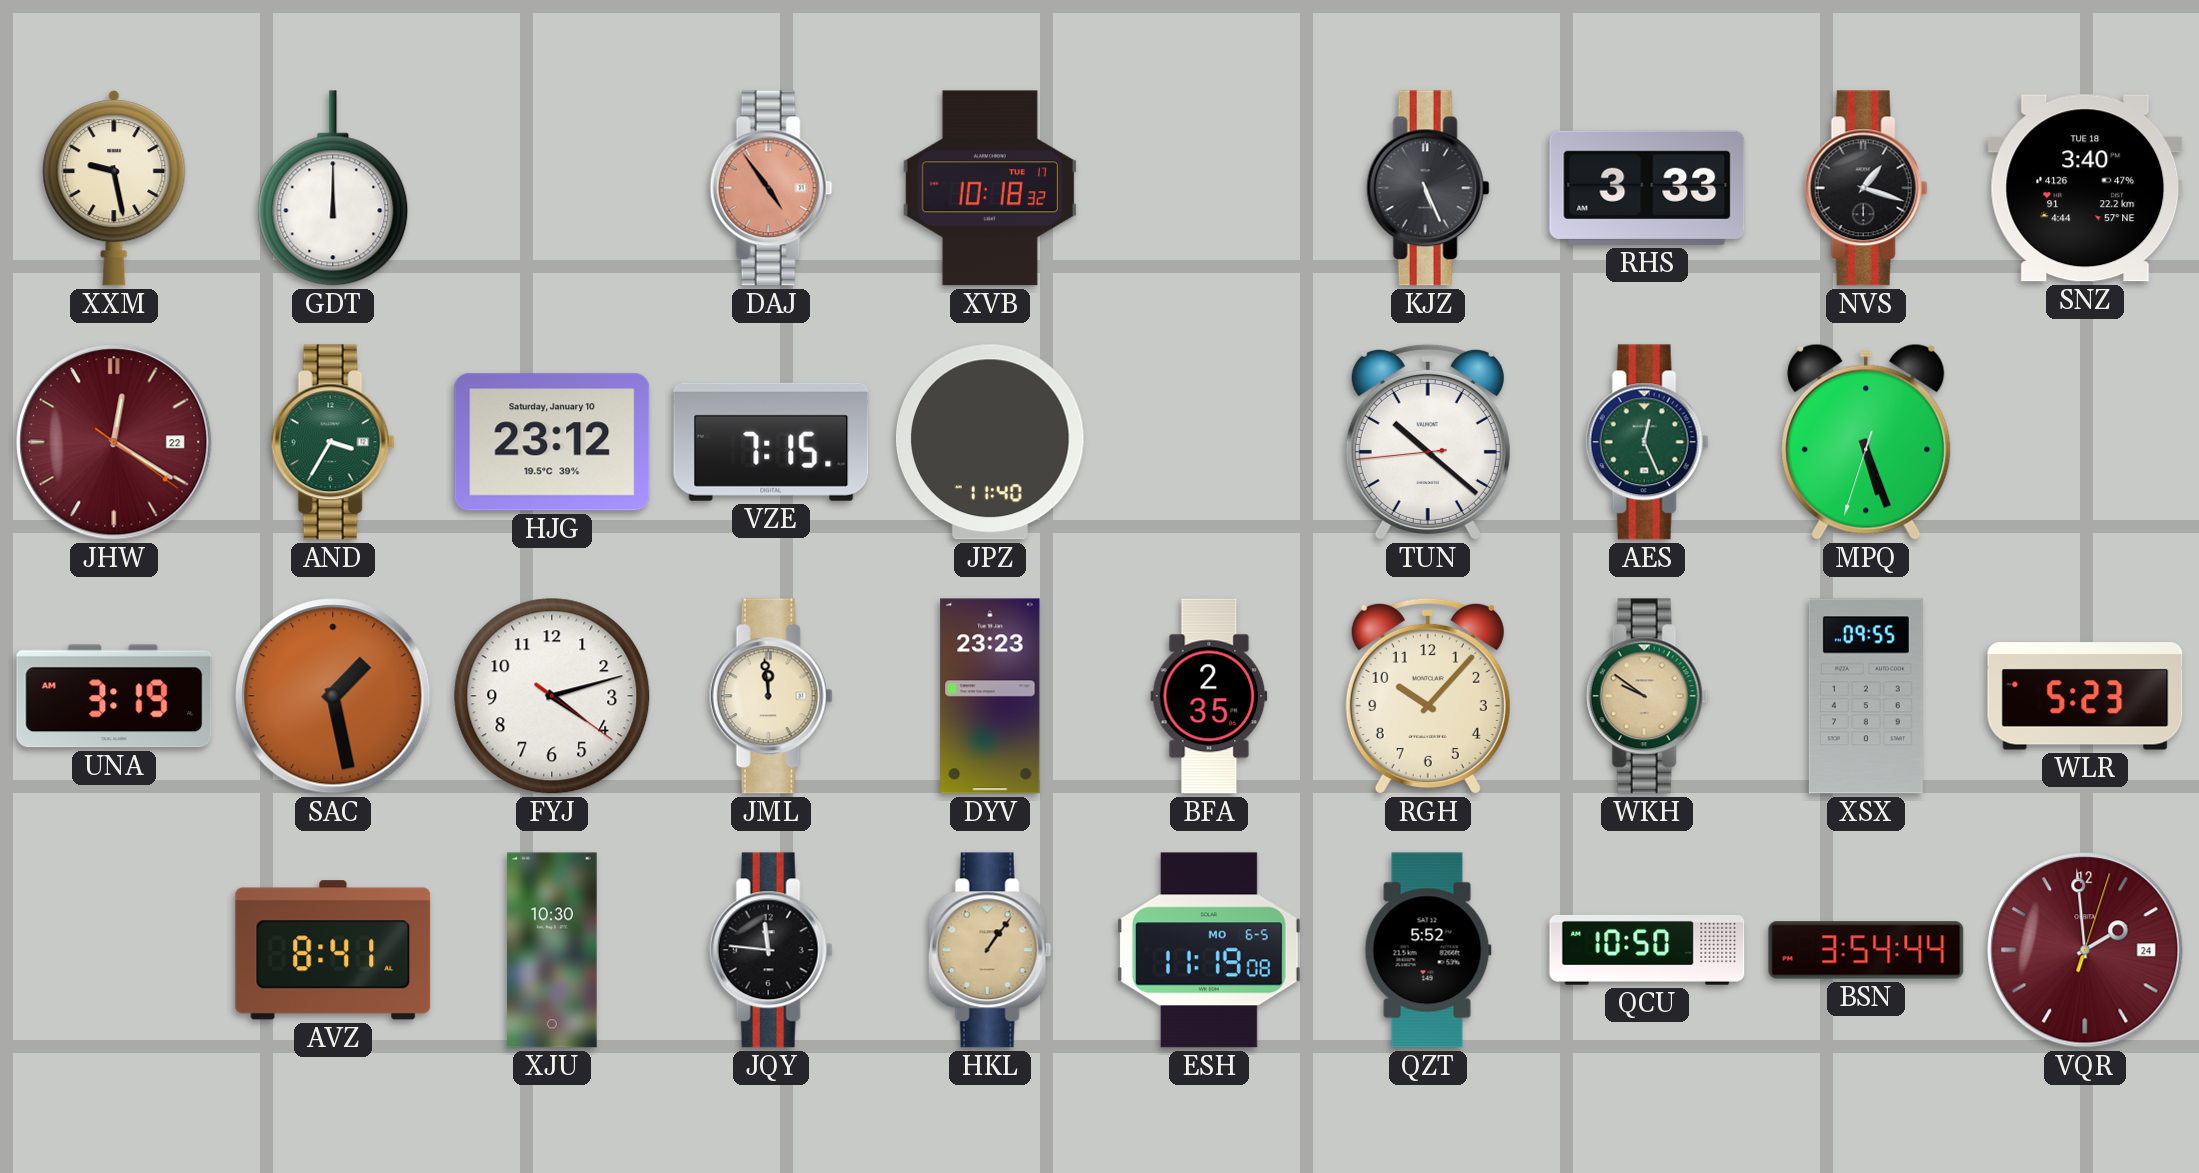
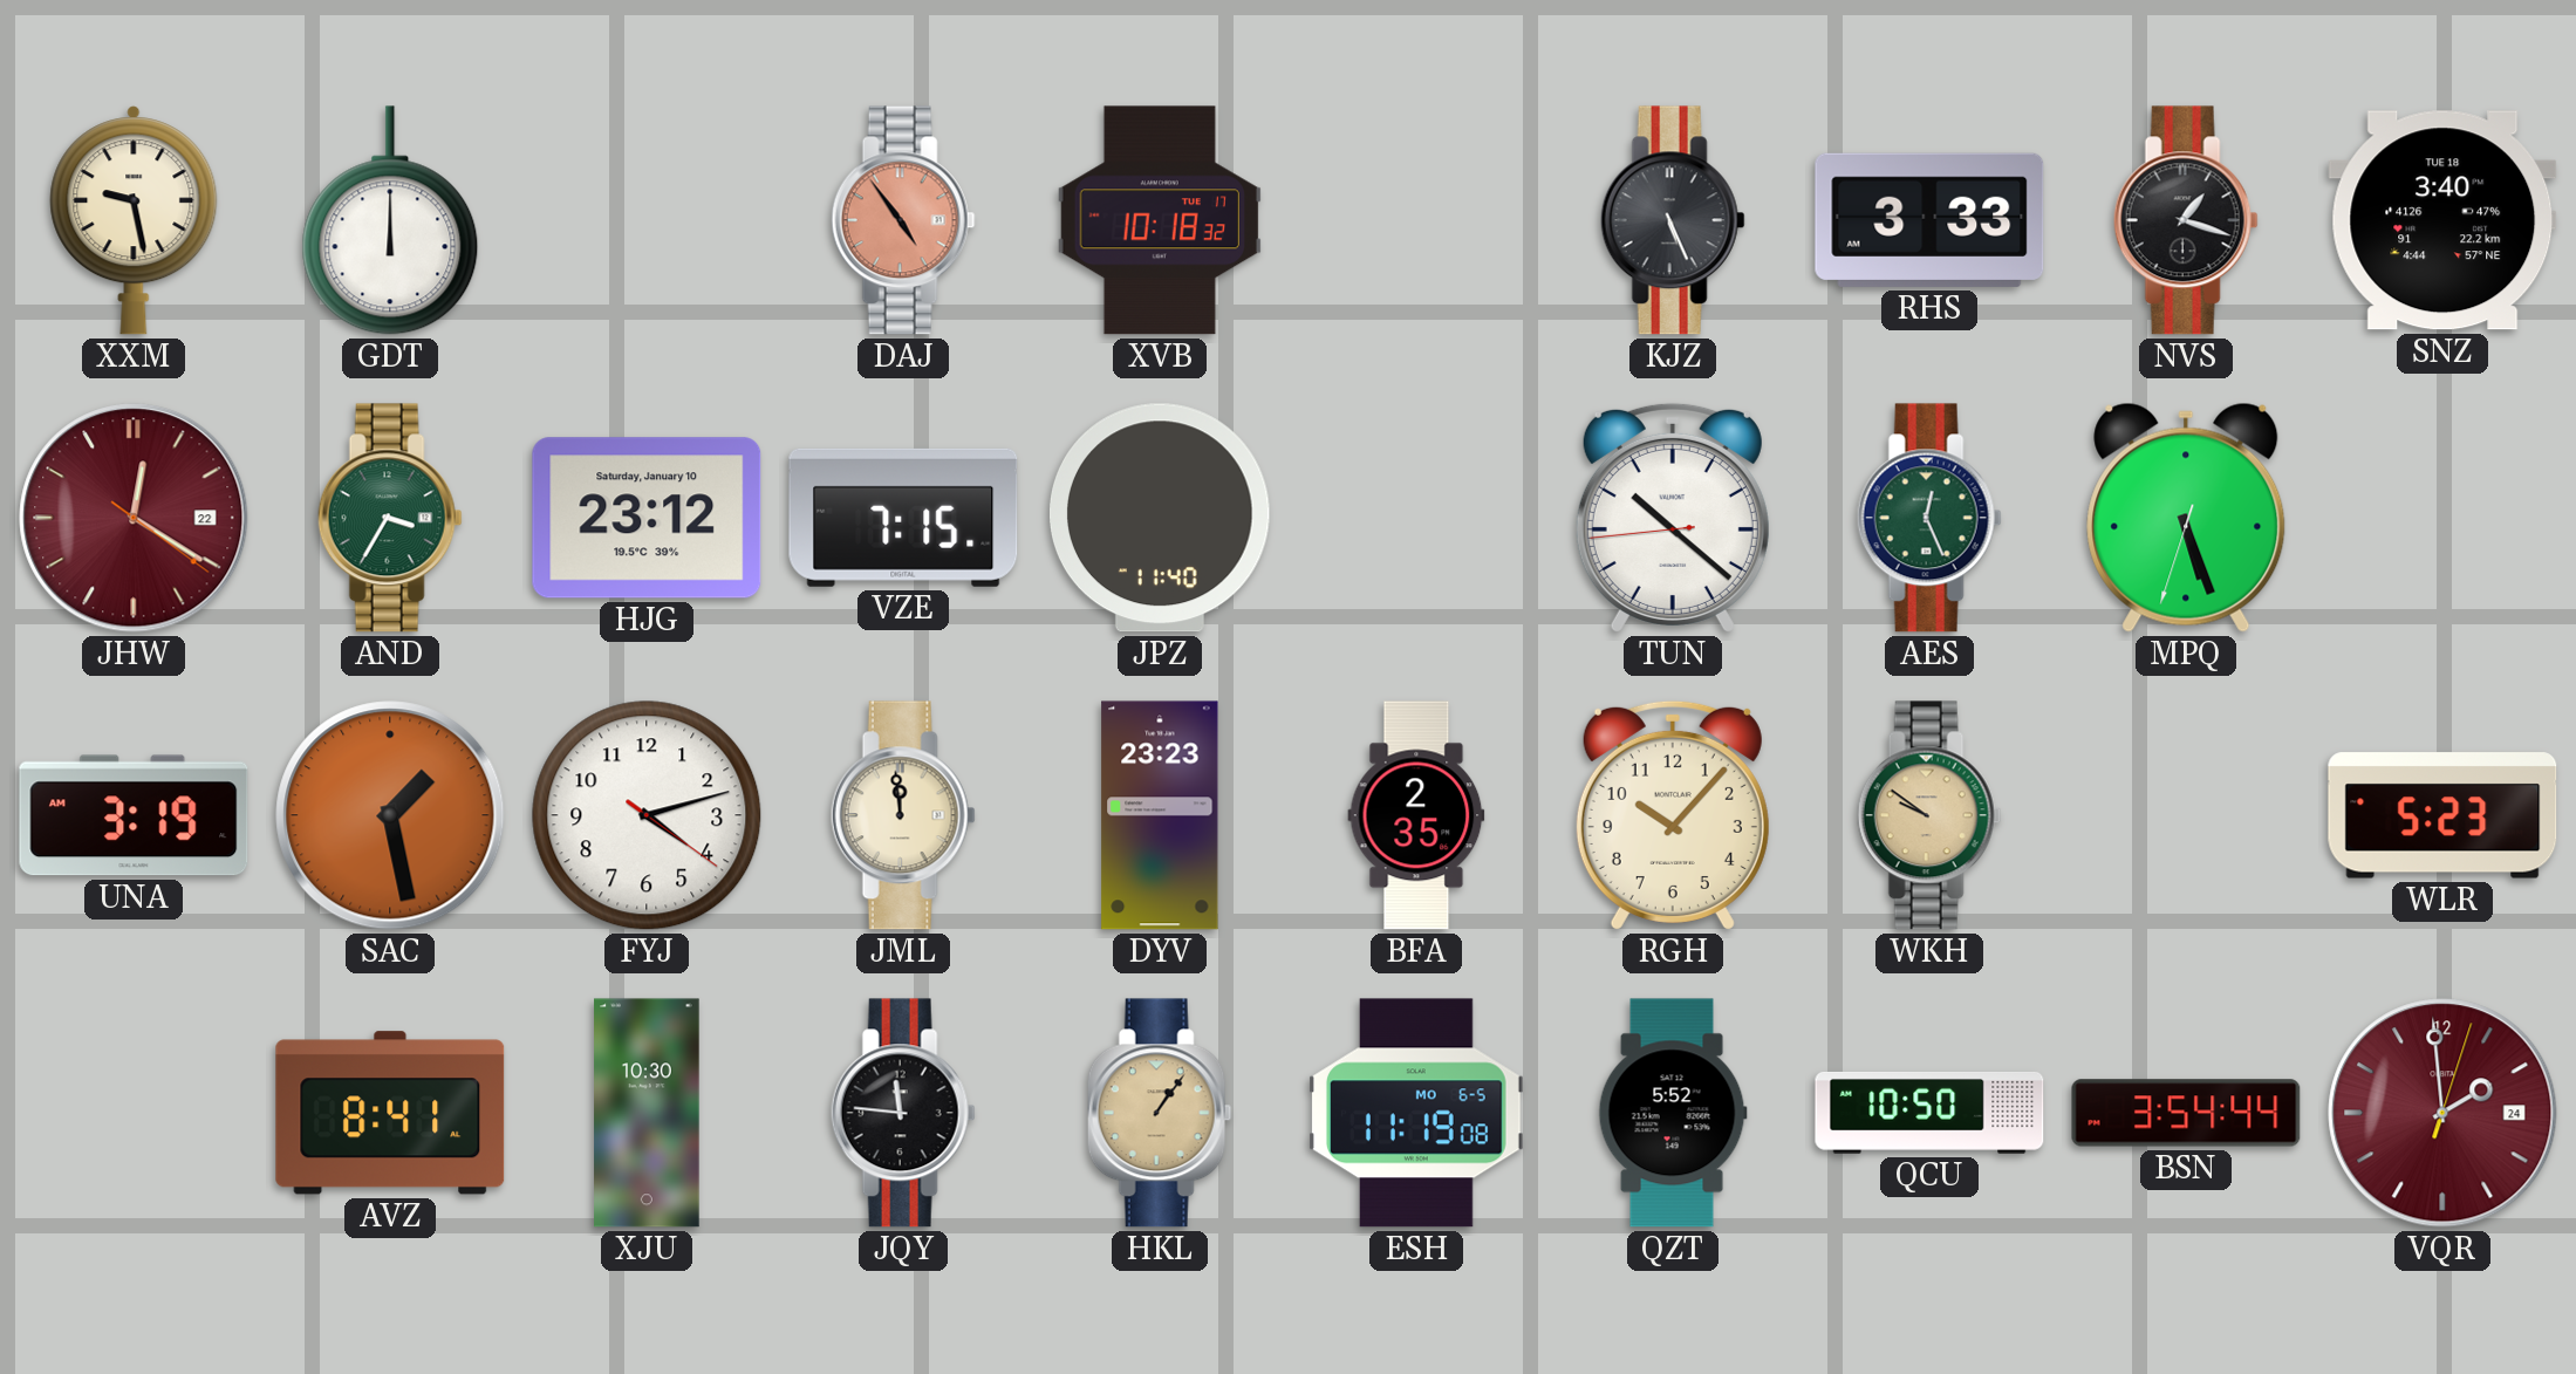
XSX: 09:55 -> none (1866, 696)
